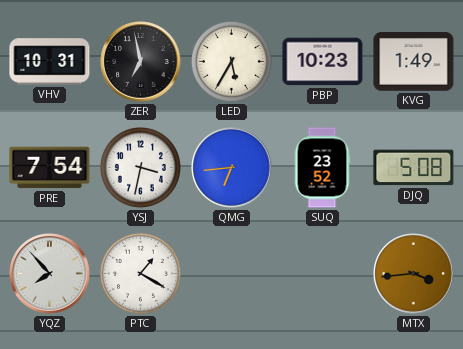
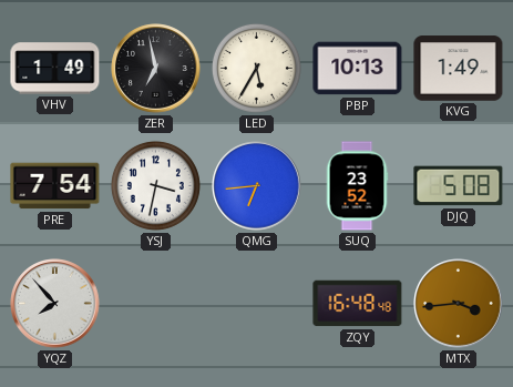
VHV: 10:31 -> 1:49 (55, 69)
PBP: 10:23 -> 10:13 (358, 69)
PTC: 1:20 -> none (140, 273)
ZQY: none -> 16:48 (358, 304)
